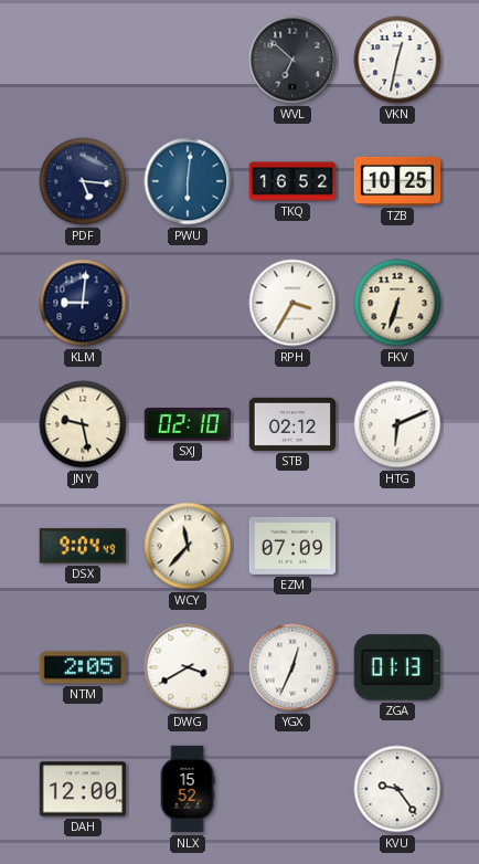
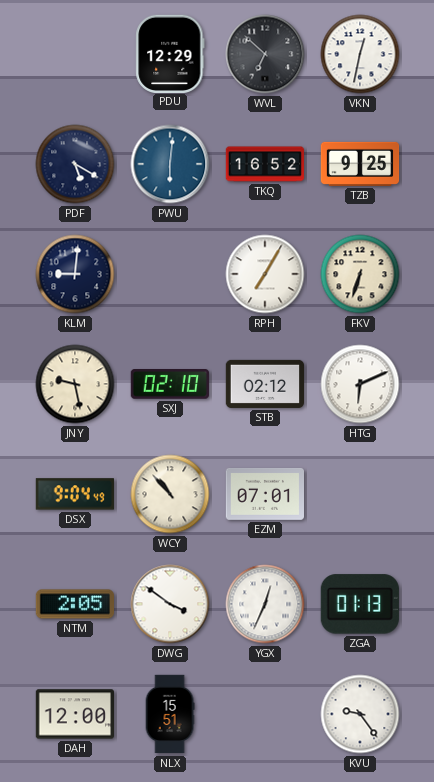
PDU: none -> 12:29 (170, 53)
PDF: 5:16 -> 5:20 (75, 164)
TZB: 10:25 -> 9:25 (360, 164)
RPH: 3:35 -> 7:05 (265, 274)
WCY: 11:37 -> 10:53 (170, 494)
EZM: 07:09 -> 07:01 (264, 494)
DWG: 3:40 -> 3:51 (170, 604)
NLX: 15:52 -> 15:51 (170, 714)
